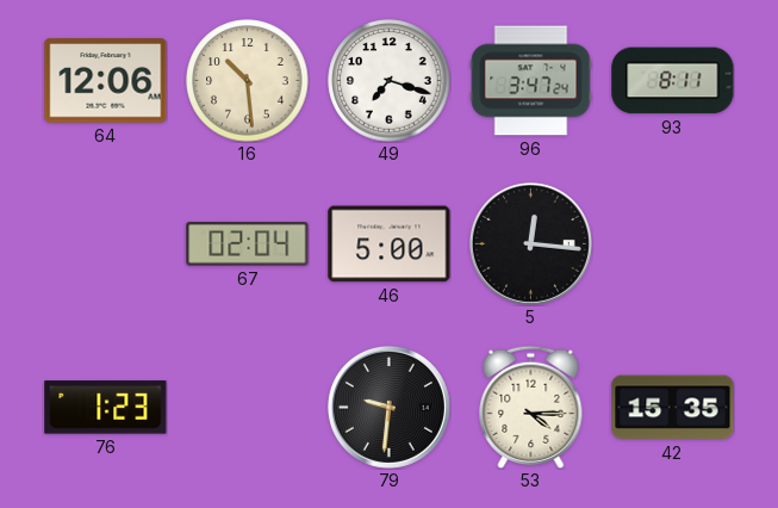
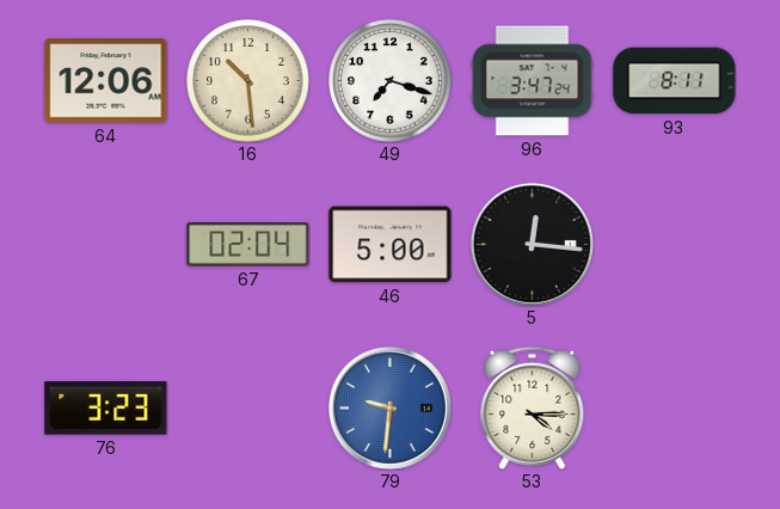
76: 1:23 -> 3:23 (106, 409)
79 dial: black -> blue (389, 407)
42: 15:35 -> none (673, 408)
